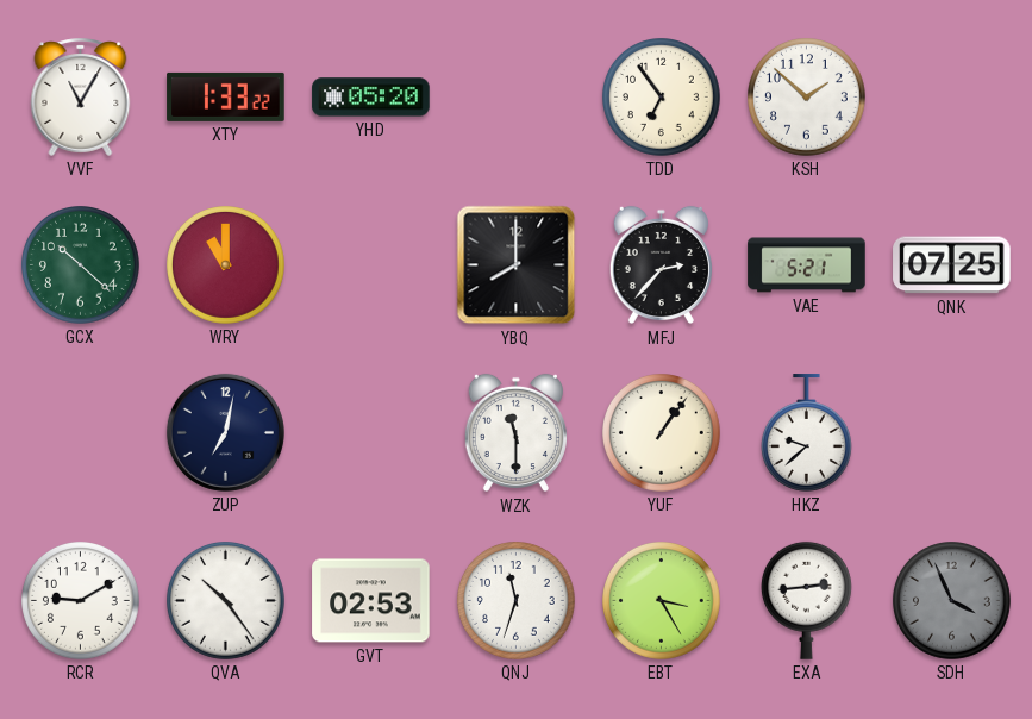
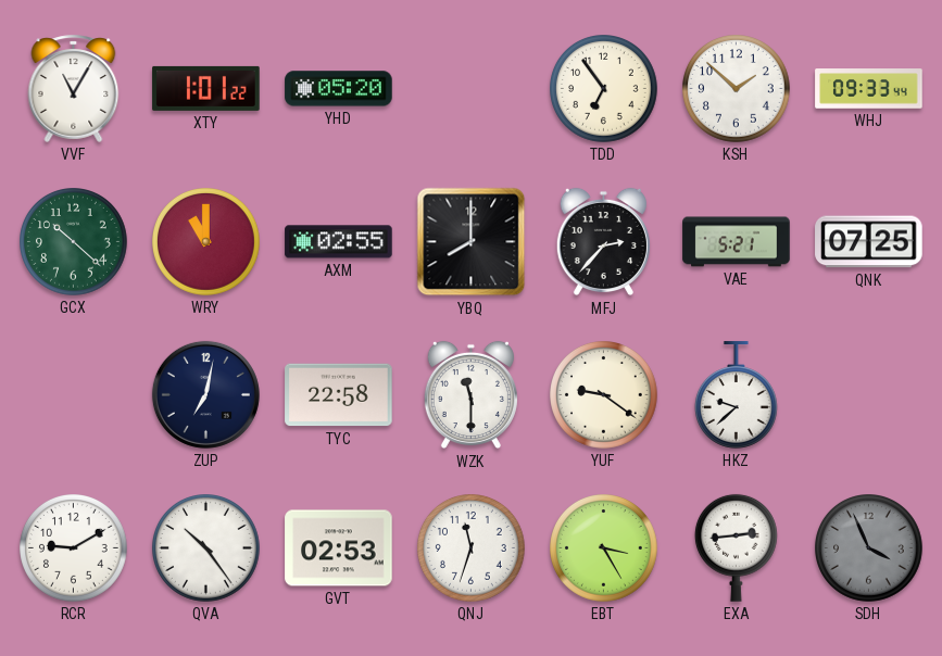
XTY: 1:33 -> 1:01 (206, 88)
WHJ: none -> 09:33 (869, 89)
AXM: none -> 02:55 (339, 242)
TYC: none -> 22:58 (339, 395)
YUF: 1:06 -> 9:21 (604, 395)
